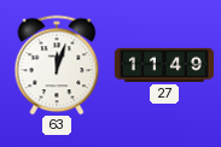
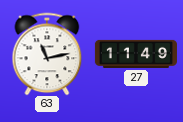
63: 12:03 -> 11:13 (47, 54)
